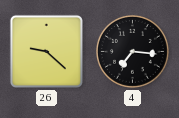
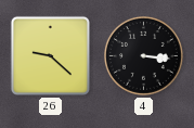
4: 7:16 -> 3:16 (144, 56)
